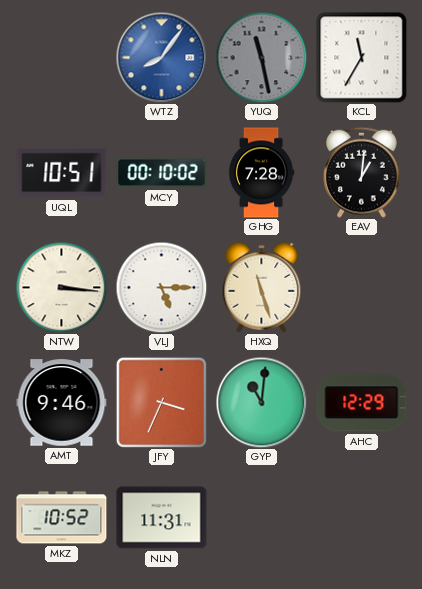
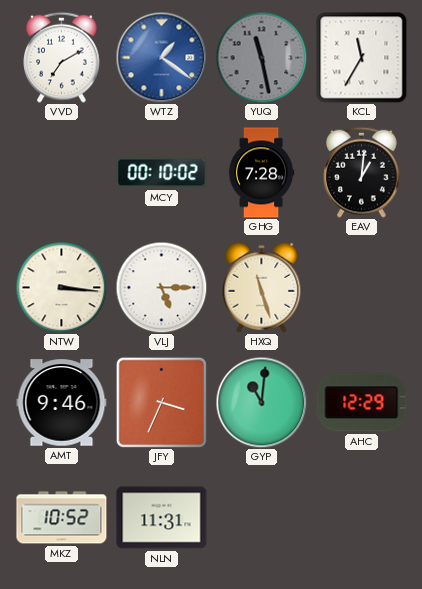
VVD: none -> 7:10 (62, 57)
WTZ: 8:06 -> 1:21 (161, 57)
UQL: 10:51 -> none (62, 173)
